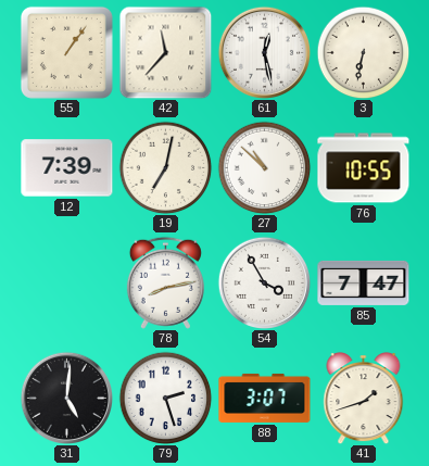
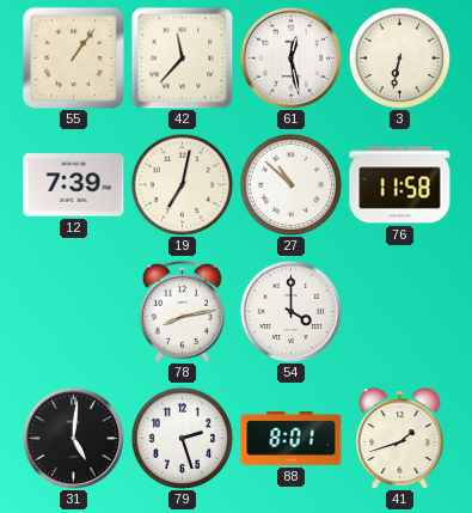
76: 10:55 -> 11:58 (400, 185)
54: 3:55 -> 4:00 (290, 311)
85: 7:47 -> none (364, 282)
88: 3:07 -> 8:01 (292, 438)
